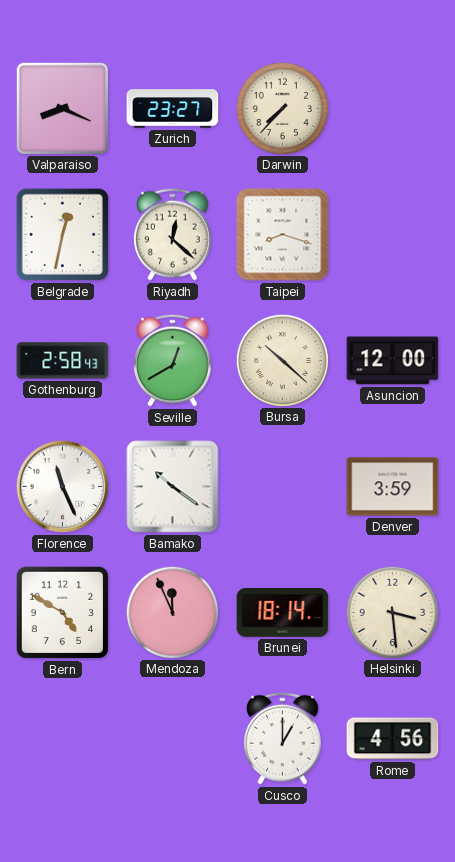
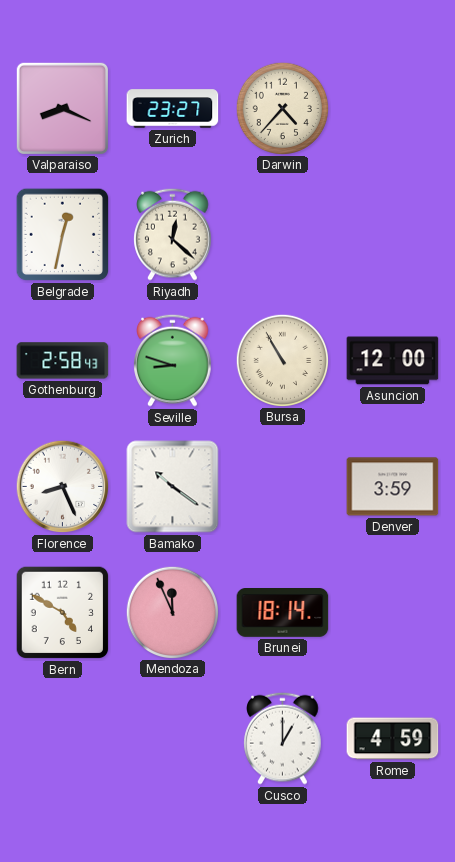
Darwin: 7:37 -> 4:37 (282, 108)
Taipei: 8:18 -> none (283, 235)
Seville: 12:40 -> 8:48 (173, 360)
Bursa: 10:22 -> 10:55 (282, 360)
Florence: 11:26 -> 8:26 (63, 487)
Helsinki: 3:29 -> none (392, 612)
Rome: 4:56 -> 4:59 (393, 739)
